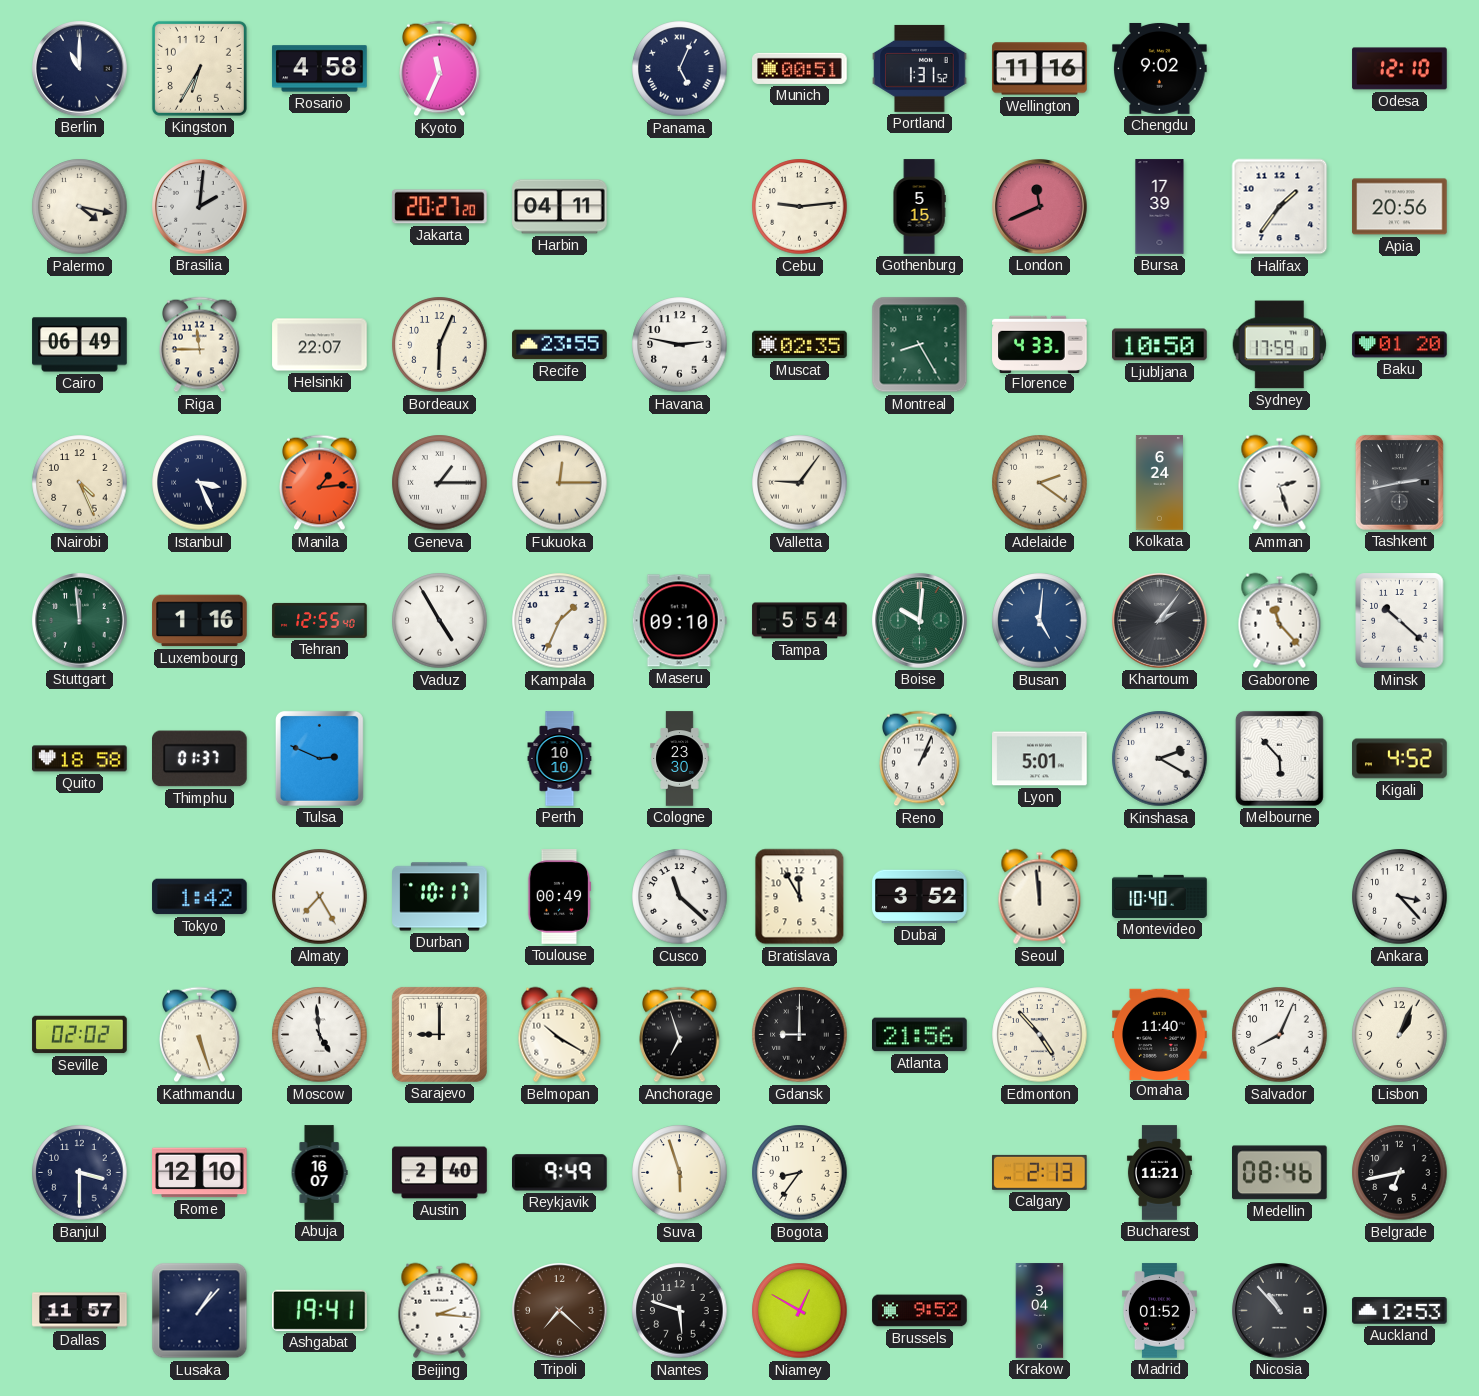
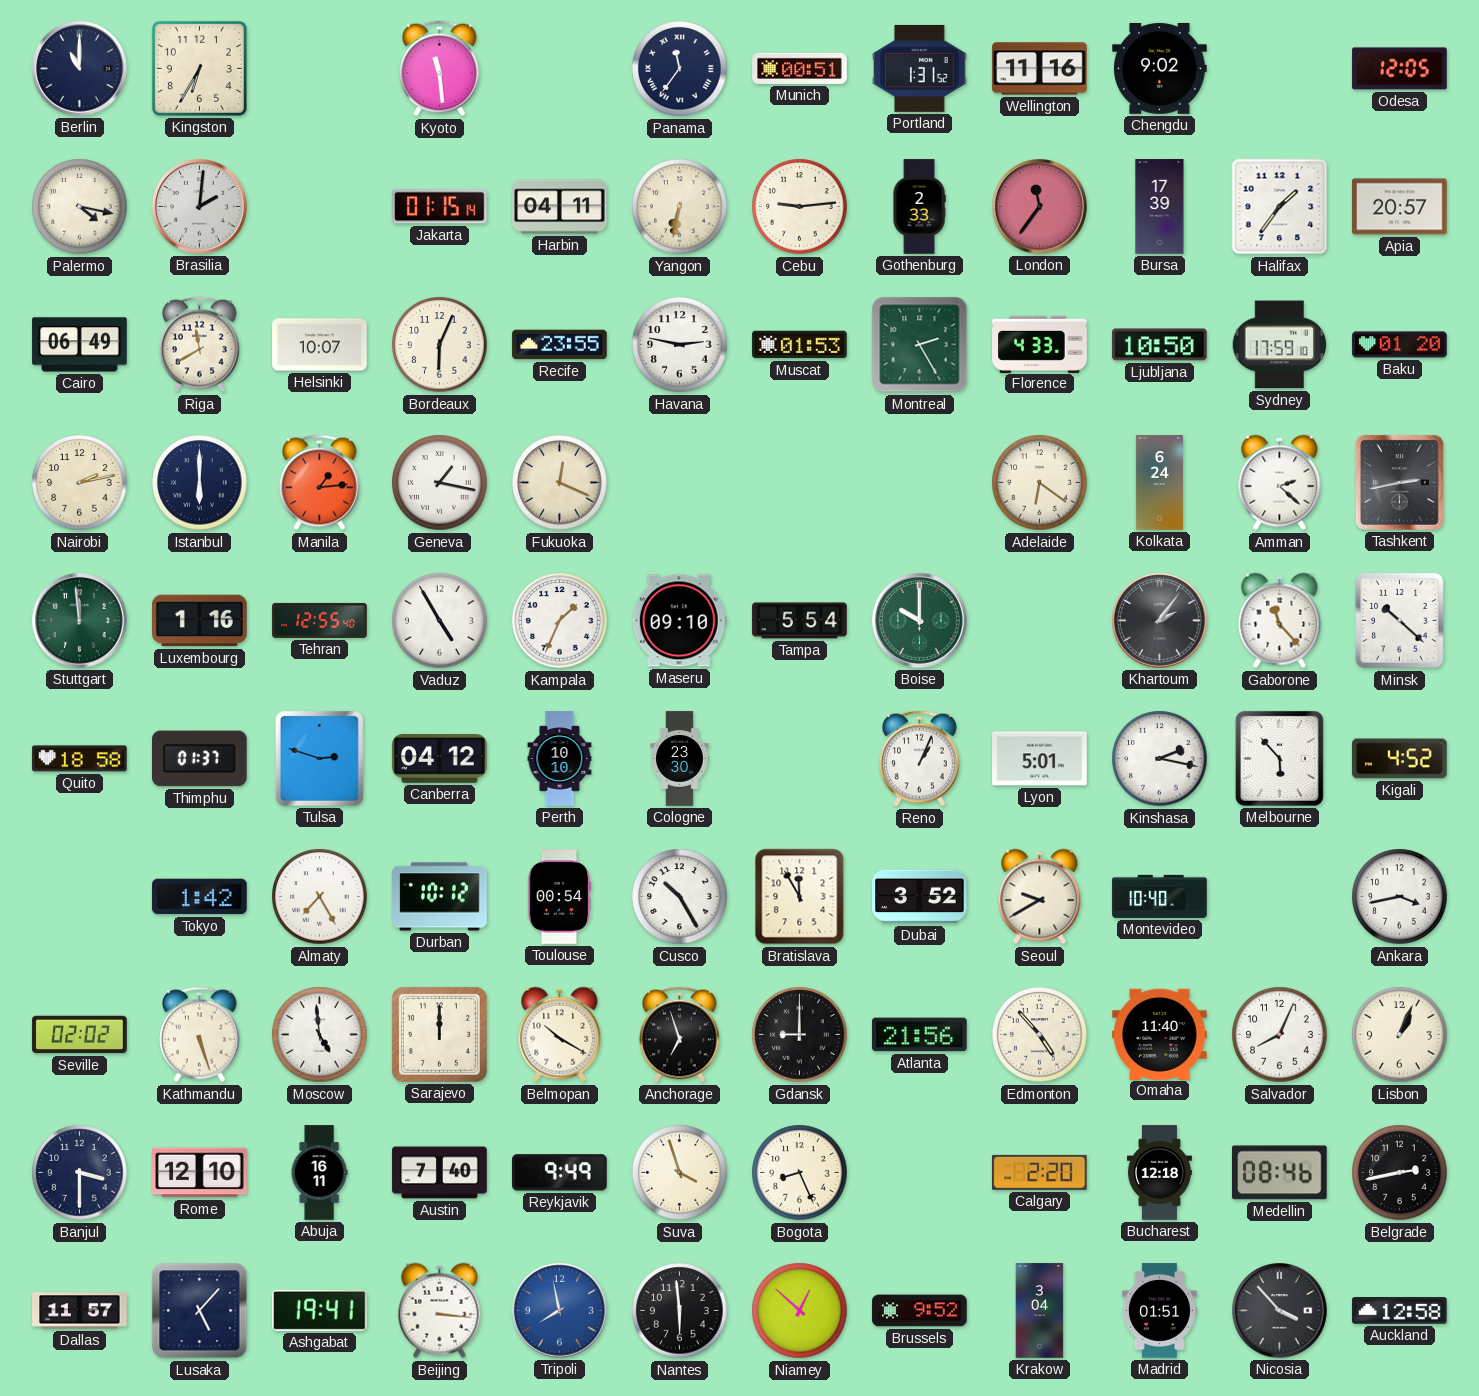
Rosario: 4:58 -> none (320, 69)
Kyoto: 11:34 -> 11:29 (440, 69)
Panama: 5:04 -> 11:36 (680, 69)
Odesa: 12:10 -> 12:05 (1400, 69)
Jakarta: 20:27 -> 01:15 (440, 207)
Yangon: none -> 6:32 (680, 207)
Gothenburg: 5:15 -> 2:33 (919, 207)
London: 11:41 -> 11:36 (1040, 207)
Apia: 20:56 -> 20:57 (1400, 207)
Riga: 11:45 -> 11:40 (200, 345)
Helsinki: 22:07 -> 10:07 (320, 345)
Muscat: 02:35 -> 01:53 (800, 345)
Montreal: 8:25 -> 2:25 (920, 345)
Nairobi: 4:26 -> 2:13 (80, 483)
Istanbul: 3:26 -> 6:00 (200, 483)
Geneva: 1:15 -> 1:17 (440, 483)
Fukuoka: 12:15 -> 12:19 (560, 483)
Valletta: 9:06 -> none (800, 483)
Adelaide: 2:21 -> 6:21 (1040, 483)
Amman: 2:27 -> 2:22 (1280, 483)
Boise: 10:01 -> 10:00 (920, 621)
Busan: 5:01 -> none (1040, 621)
Tulsa: 2:49 -> 2:48 (319, 758)
Canberra: none -> 04:12 (440, 759)
Kinshasa: 2:20 -> 2:17 (1160, 759)
Durban: 10:17 -> 10:12 (440, 897)
Toulouse: 00:49 -> 00:54 (559, 897)
Cusco: 11:22 -> 10:25 (680, 897)
Seoul: 11:59 -> 9:40 (1040, 897)
Ankara: 3:23 -> 3:43 (1400, 897)
Sarajevo: 9:00 -> 12:00 (439, 1034)
Abuja: 16:07 -> 16:11 (319, 1173)
Austin: 2:40 -> 7:40 (440, 1173)
Suva: 5:57 -> 3:57 (680, 1173)
Bogota: 8:36 -> 8:26 (800, 1173)
Calgary: 2:13 -> 2:20 (1040, 1172)
Bucharest: 11:21 -> 12:18 (1159, 1173)
Belgrade: 6:43 -> 2:43 (1400, 1173)
Lusaka: 1:07 -> 5:07 (200, 1311)
Beijing: 2:16 -> 3:16 (440, 1311)
Tripoli: 7:22 -> 7:58 (560, 1311)
Tripoli dial: brown -> blue (560, 1311)
Nantes: 5:48 -> 5:59 (680, 1311)
Niamey: 12:50 -> 12:52 (800, 1311)
Madrid: 01:52 -> 01:51 (1159, 1311)
Nicosia: 10:53 -> 3:53 (1280, 1311)
Auckland: 12:53 -> 12:58 (1400, 1311)
